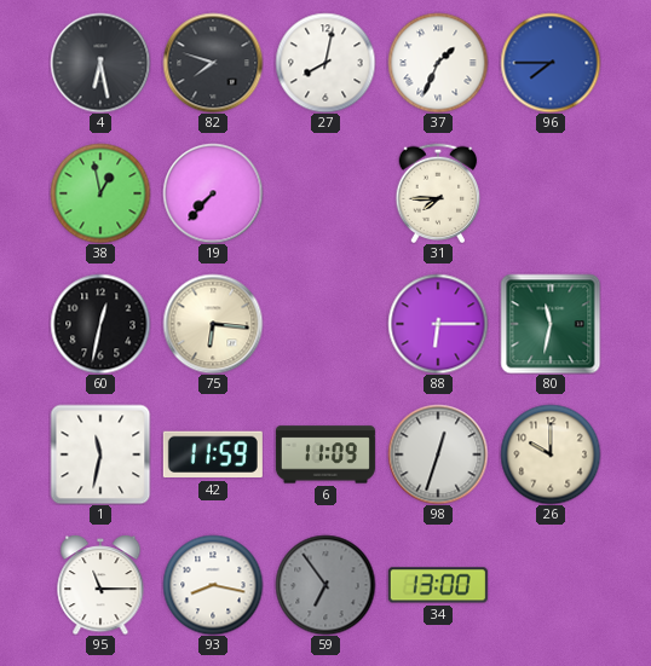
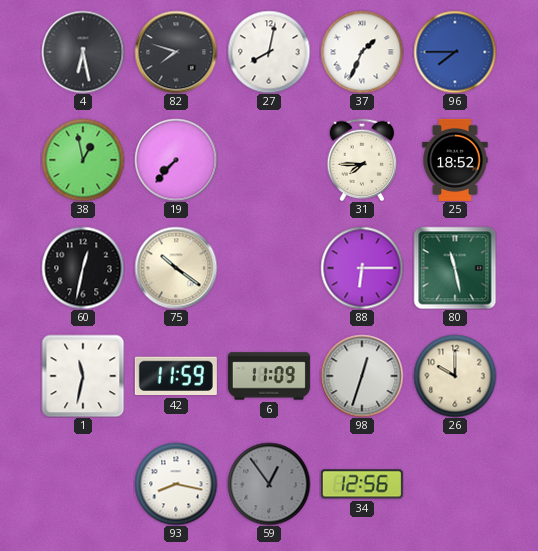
25: none -> 18:52 (455, 160)
75: 6:16 -> 10:21 (176, 268)
80: 11:32 -> 11:28 (455, 268)
95: 11:15 -> none (100, 585)
59: 6:54 -> 12:54 (269, 484)
34: 13:00 -> 12:56 (362, 484)
